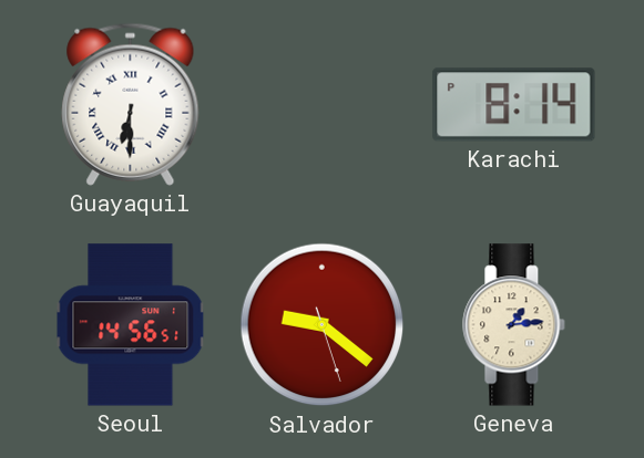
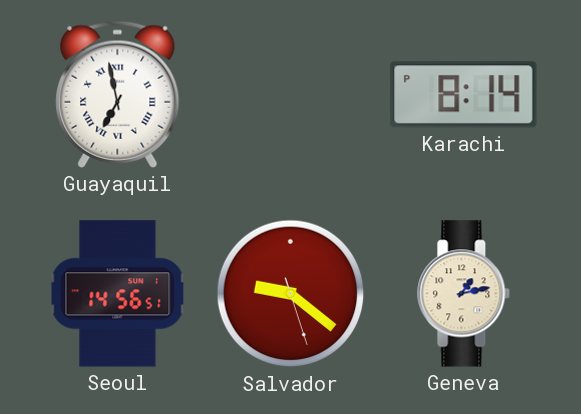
Guayaquil: 6:30 -> 6:58 (118, 94)
Geneva: 1:14 -> 1:13 (464, 294)
